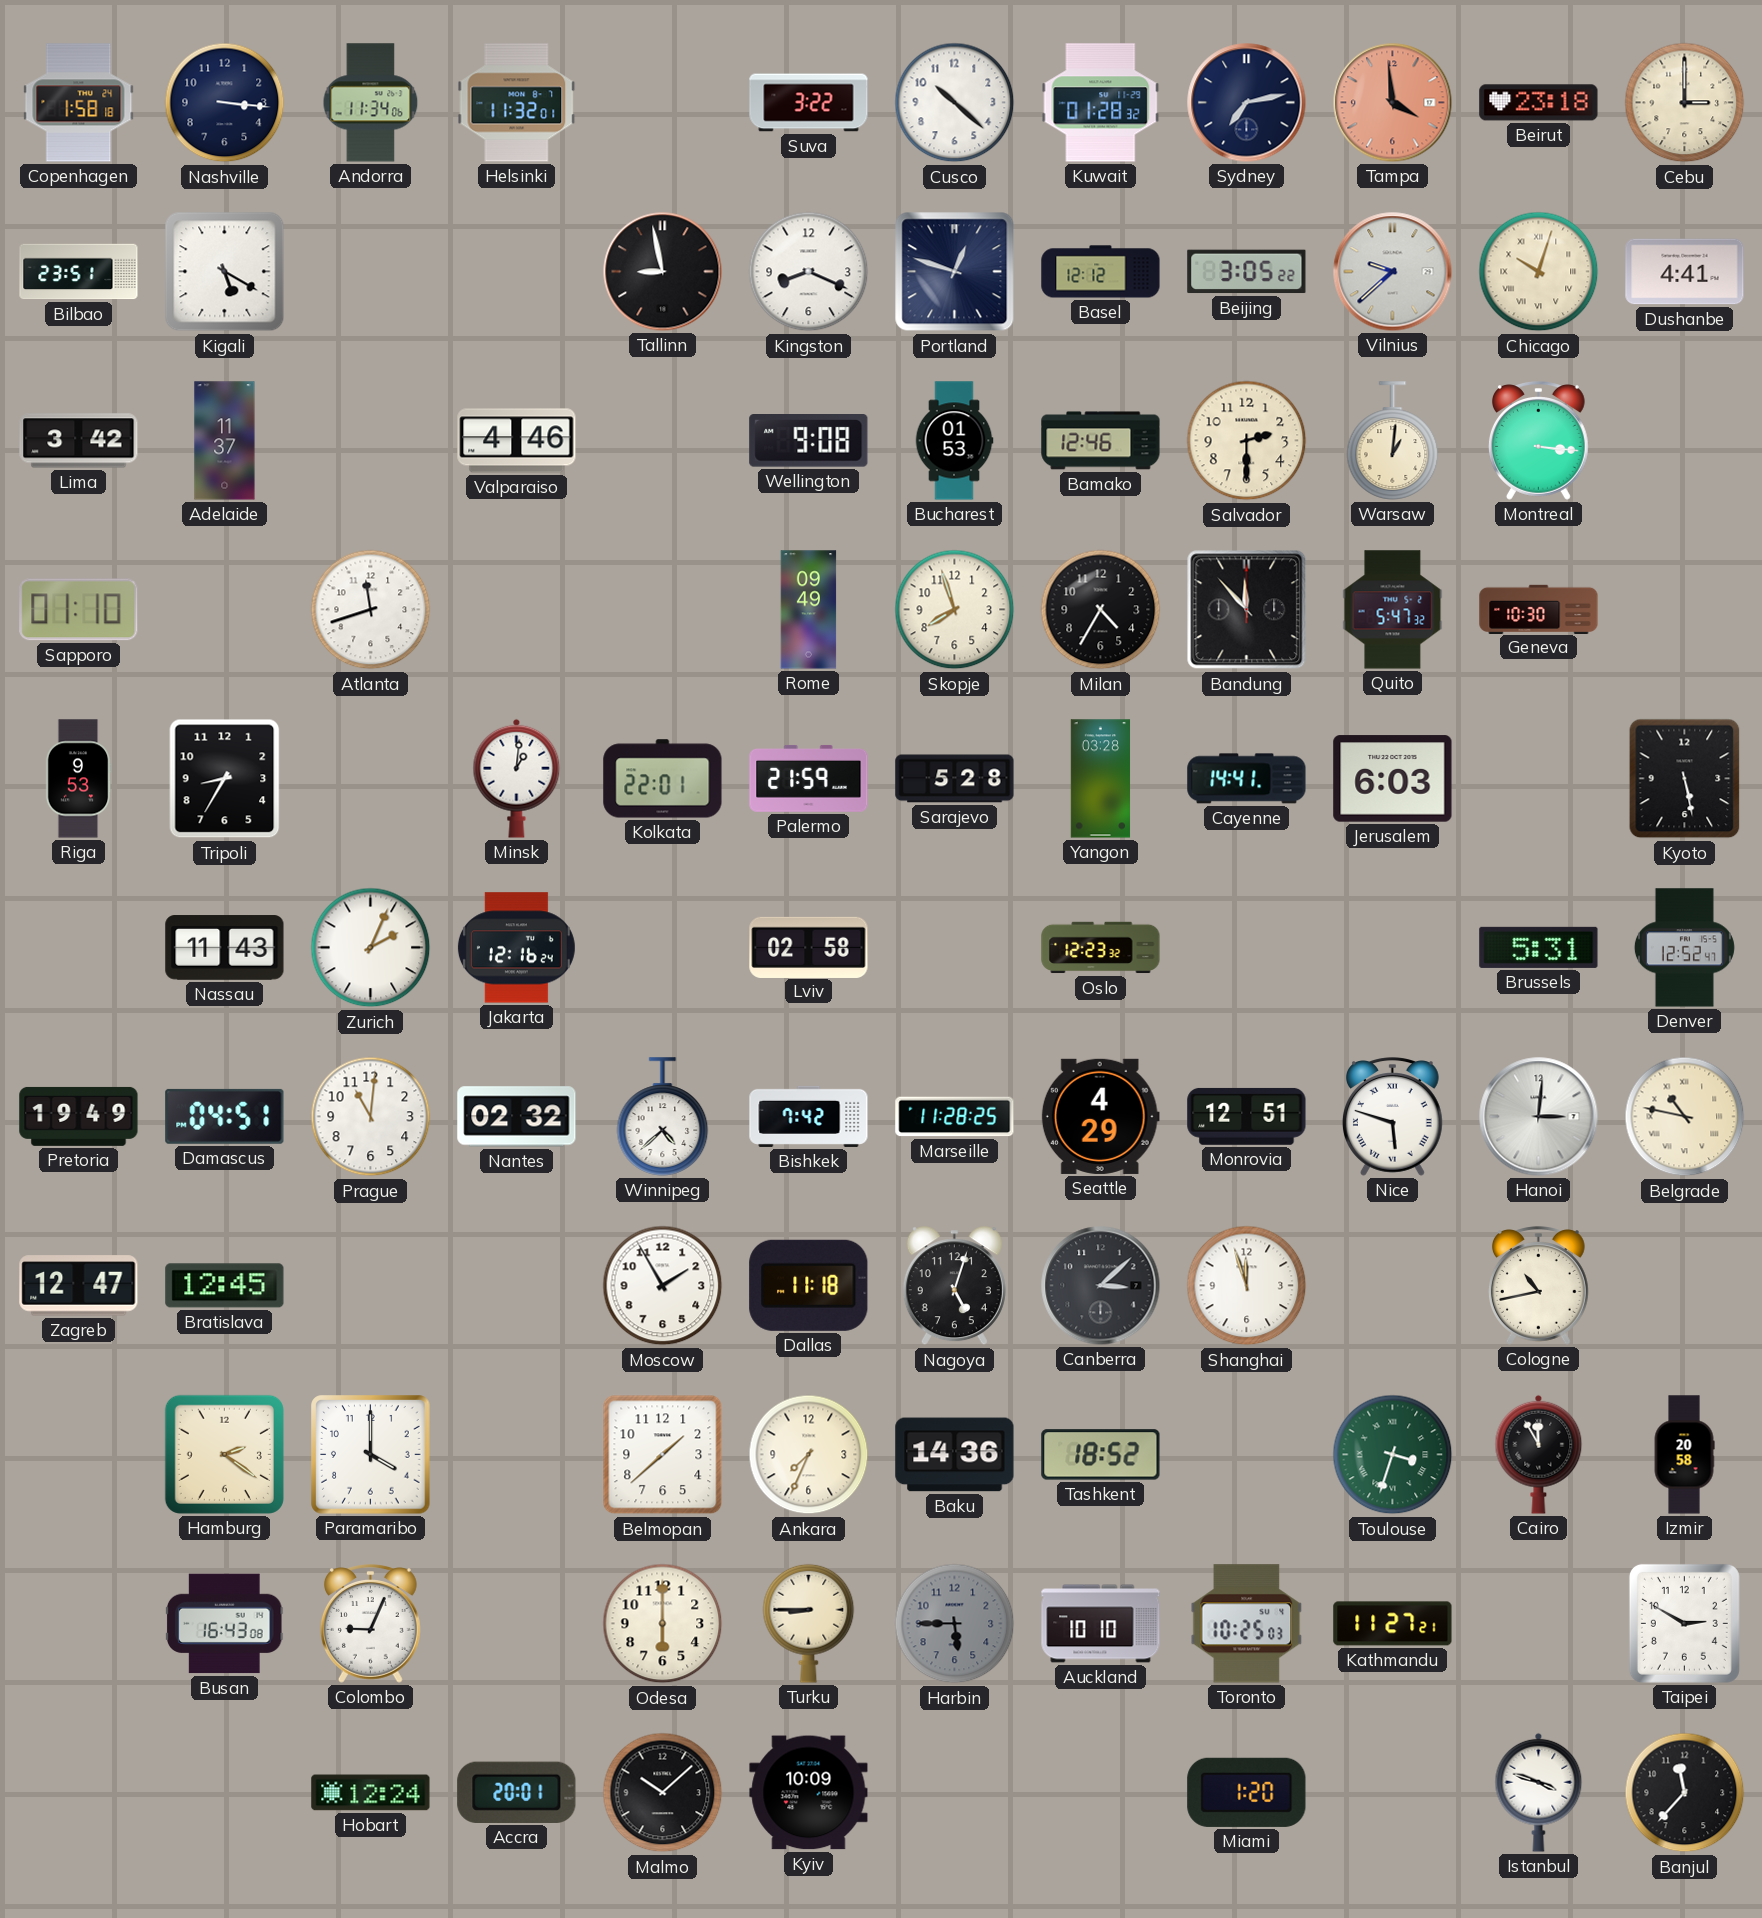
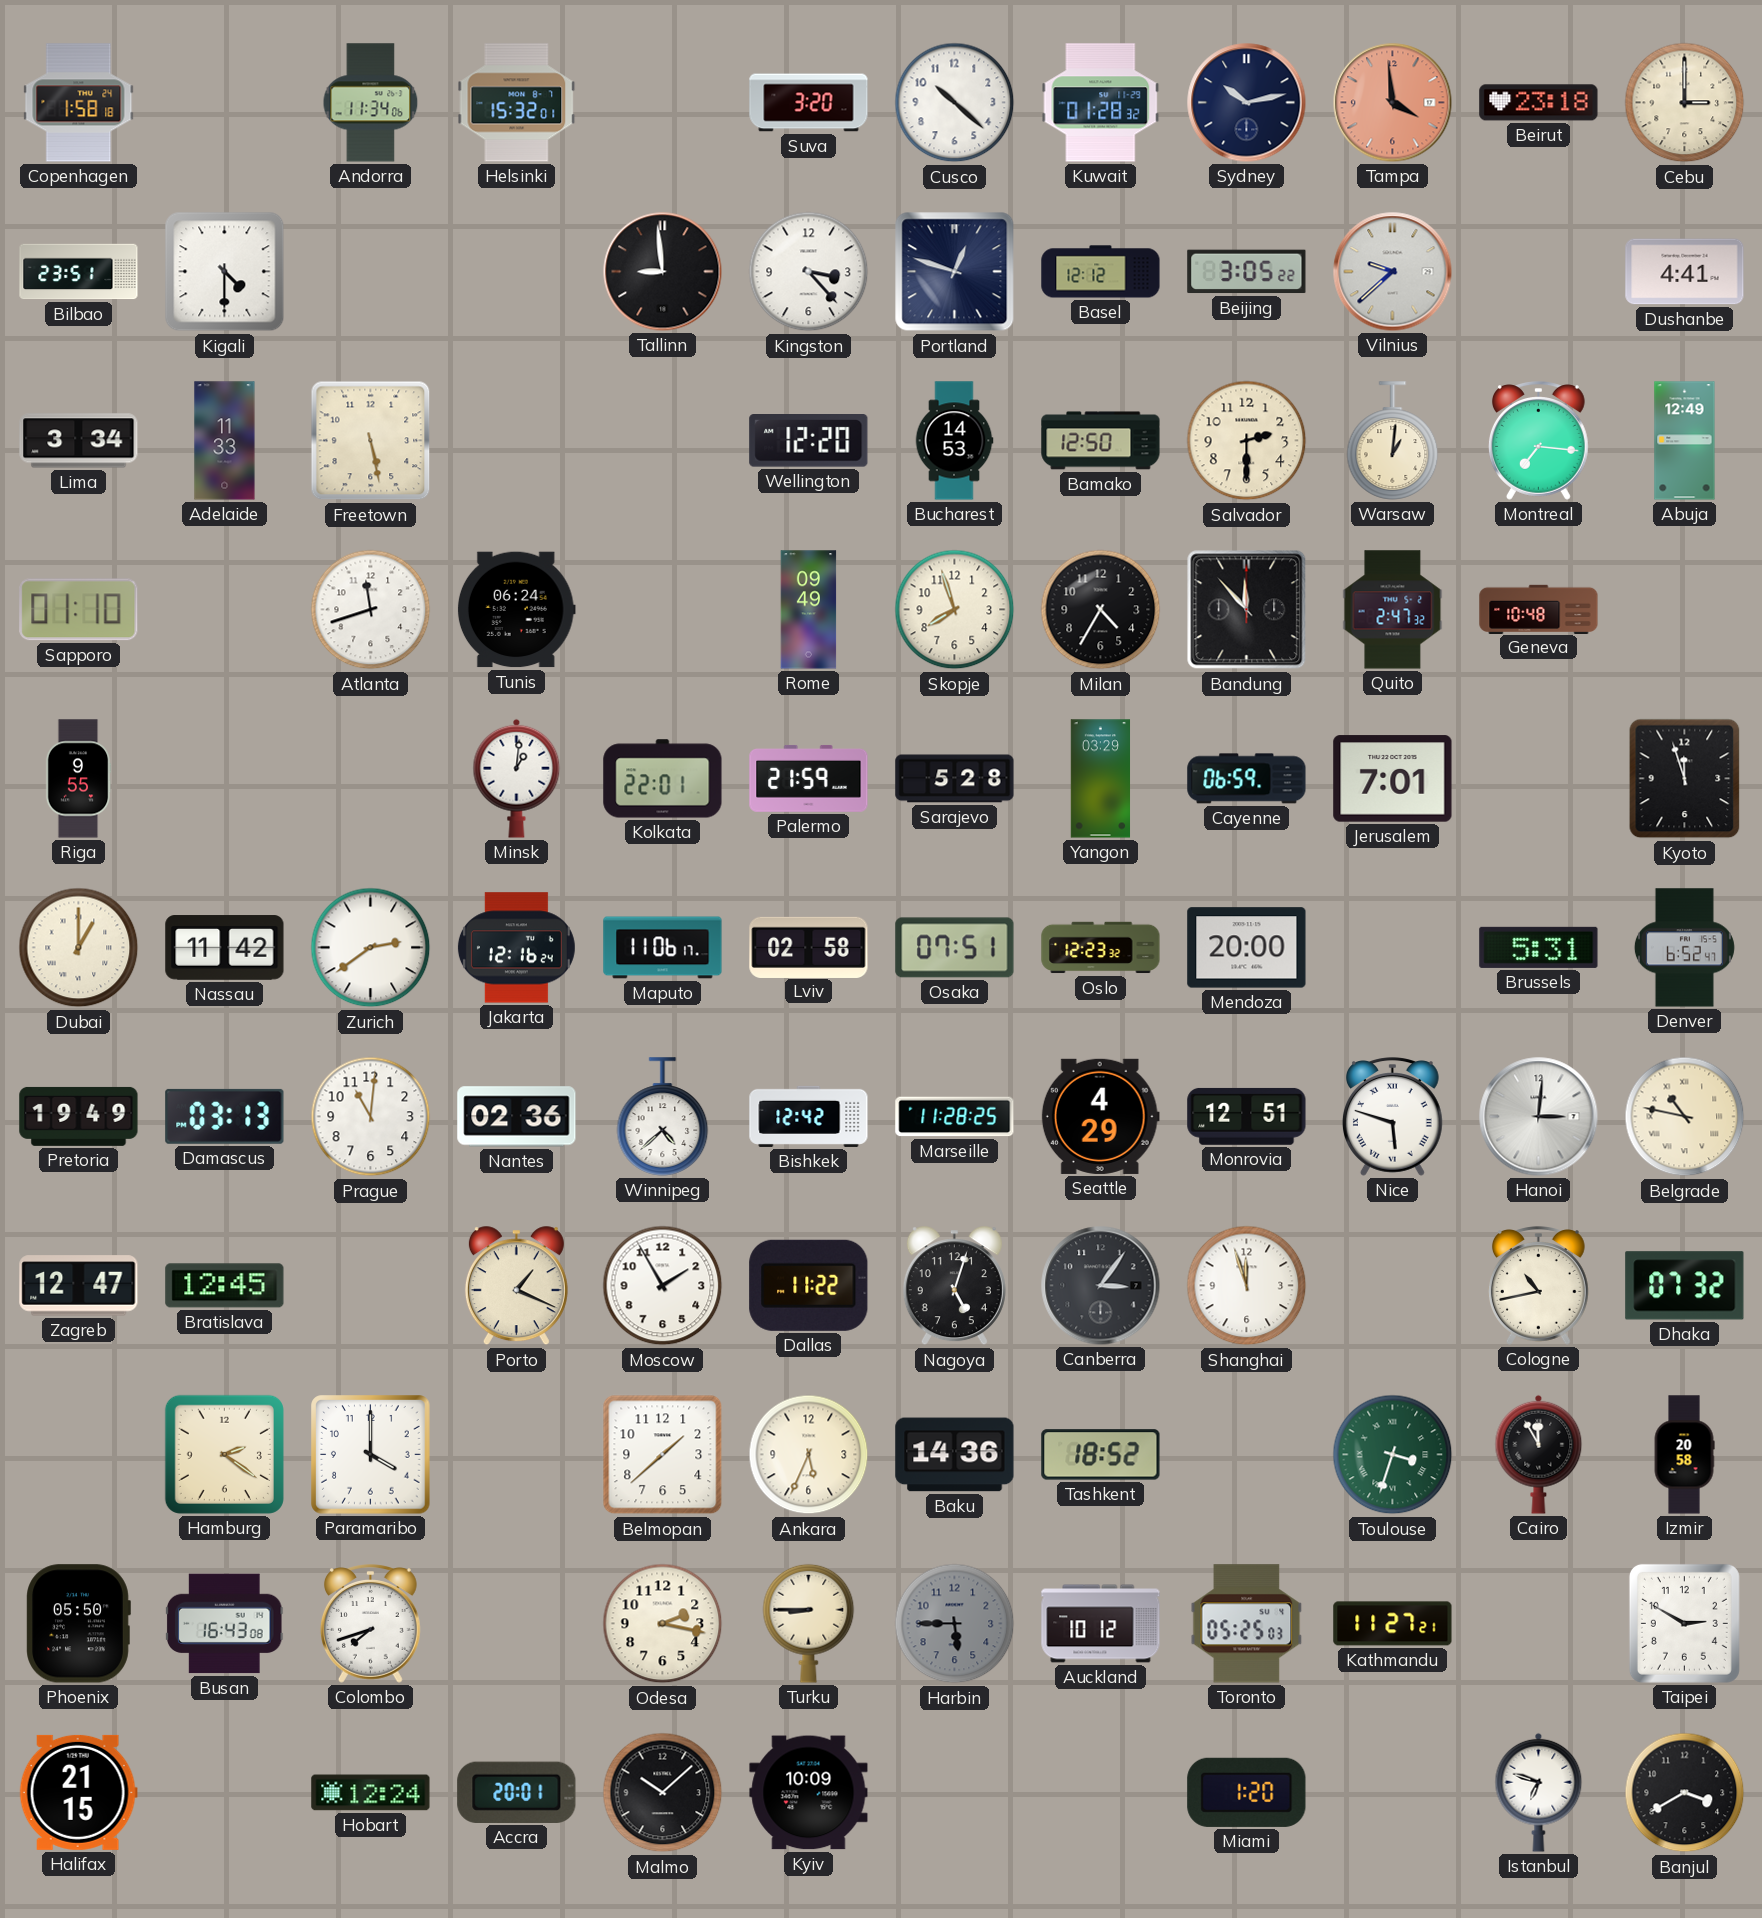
Nashville: 3:16 -> none (225, 103)
Helsinki: 11:32 -> 15:32 (517, 103)
Suva: 3:22 -> 3:20 (809, 103)
Sydney: 7:13 -> 10:13 (1247, 103)
Kigali: 5:20 -> 4:30 (225, 272)
Tallinn: 8:58 -> 8:59 (663, 272)
Kingston: 8:19 -> 3:23 (809, 272)
Chicago: 10:03 -> none (1539, 272)
Lima: 3:42 -> 3:34 (79, 441)
Adelaide: 11:37 -> 11:33 (225, 441)
Freetown: none -> 5:28 (371, 441)
Valparaiso: 4:46 -> none (517, 441)
Wellington: 9:08 -> 12:20 (809, 441)
Bucharest: 01:53 -> 14:53 (954, 441)
Bamako: 12:46 -> 12:50 (1101, 441)
Montreal: 3:16 -> 7:16 (1538, 441)
Abuja: none -> 12:49 (1685, 441)
Tunis: none -> 06:24 (516, 610)
Quito: 5:47 -> 2:47 (1393, 610)
Geneva: 10:30 -> 10:48 (1539, 609)
Riga: 9:53 -> 9:55 (78, 779)
Tripoli: 8:35 -> none (225, 779)
Yangon: 03:28 -> 03:29 (1101, 779)
Cayenne: 14:41 -> 06:59 (1247, 779)
Jerusalem: 6:03 -> 7:01 (1393, 779)
Kyoto: 5:28 -> 11:57 (1685, 779)
Dubai: none -> 1:00 (79, 948)
Nassau: 11:43 -> 11:42 (225, 948)
Zurich: 2:04 -> 2:39 (371, 948)
Maputo: none -> 11:06 (663, 948)
Osaka: none -> 07:51 (955, 948)
Mendoza: none -> 20:00 (1247, 948)
Denver: 12:52 -> 6:52 (1684, 948)
Damascus: 04:51 -> 03:13 (225, 1116)
Nantes: 02:32 -> 02:36 (517, 1117)
Bishkek: 7:42 -> 12:42 (809, 1116)
Porto: none -> 1:19 (516, 1286)
Dallas: 11:18 -> 11:22 (809, 1285)
Canberra: 3:08 -> 3:06 (1101, 1286)
Dhaka: none -> 07:32 (1685, 1286)
Ankara: 7:34 -> 5:34 (809, 1455)
Phoenix: none -> 05:50 (78, 1624)
Colombo: 9:04 -> 7:42 (370, 1624)
Odesa: 6:00 -> 2:17 (663, 1624)
Auckland: 10:10 -> 10:12 (1101, 1624)
Toronto: 10:25 -> 05:25 (1247, 1624)
Halifax: none -> 21:15 (78, 1792)
Istanbul: 3:48 -> 6:48 (1539, 1792)
Banjul: 11:37 -> 3:40 (1685, 1793)
